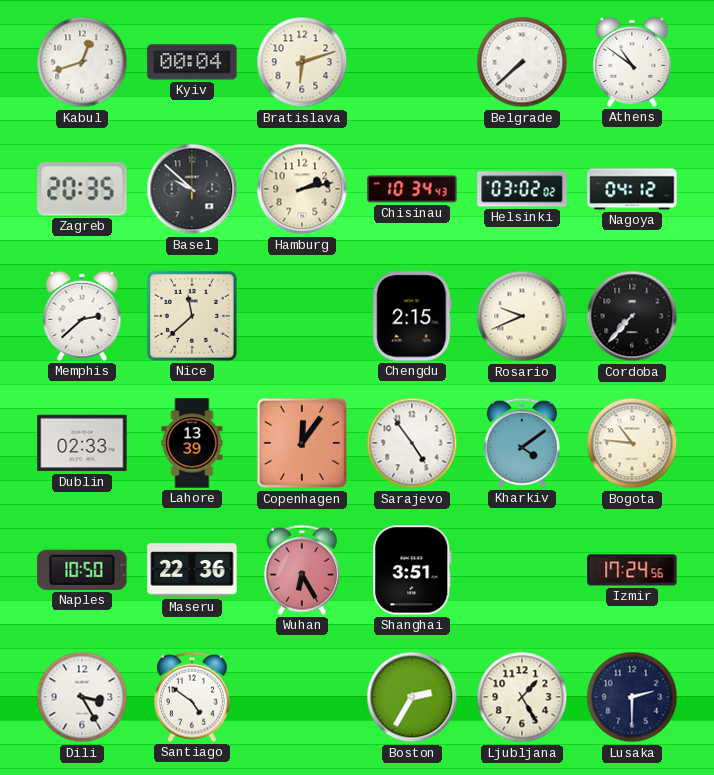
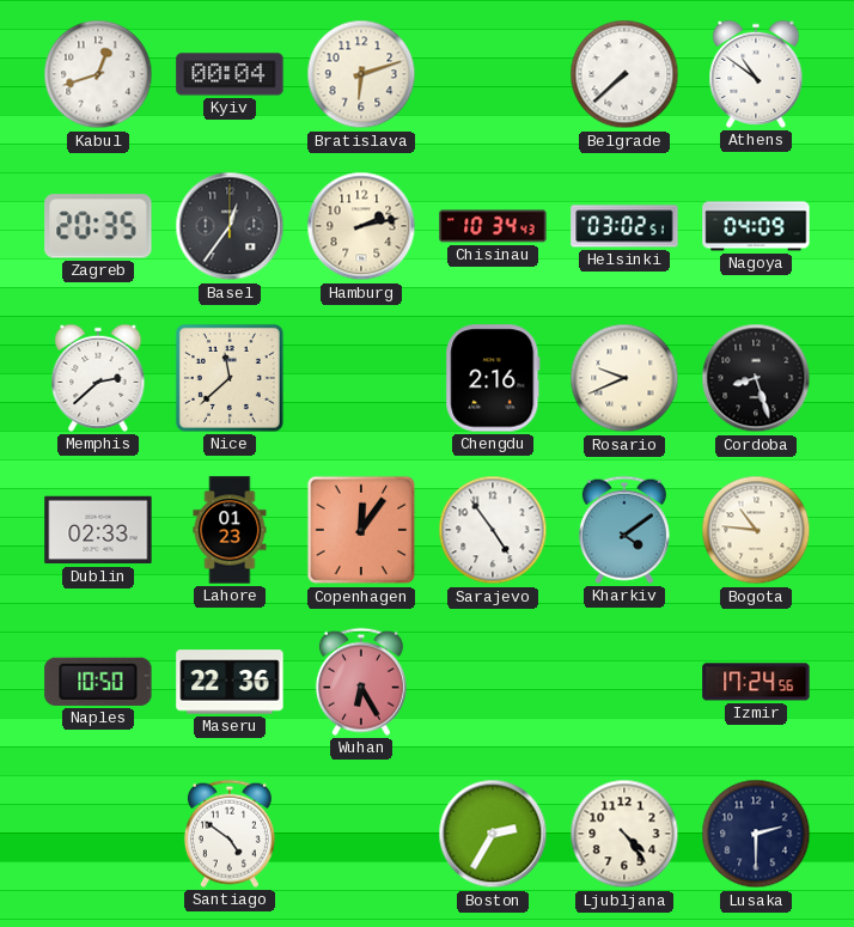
Basel: 9:52 -> 12:36 (230, 226)
Helsinki: 03:02:02 -> 03:02:51 (624, 226)
Nagoya: 04:12 -> 04:09 (756, 226)
Chengdu: 2:15 -> 2:16 (493, 378)
Cordoba: 7:37 -> 8:27 (756, 378)
Lahore: 13:39 -> 01:23 (230, 530)
Shanghai: 3:51 -> none (412, 570)
Dili: 3:25 -> none (82, 697)
Ljubljana: 1:25 -> 4:24 (624, 834)
